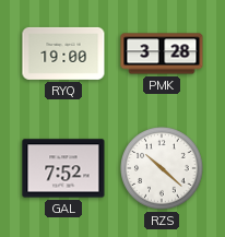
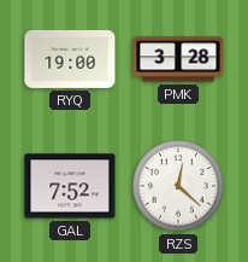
RZS: 10:22 -> 12:22 (178, 186)
